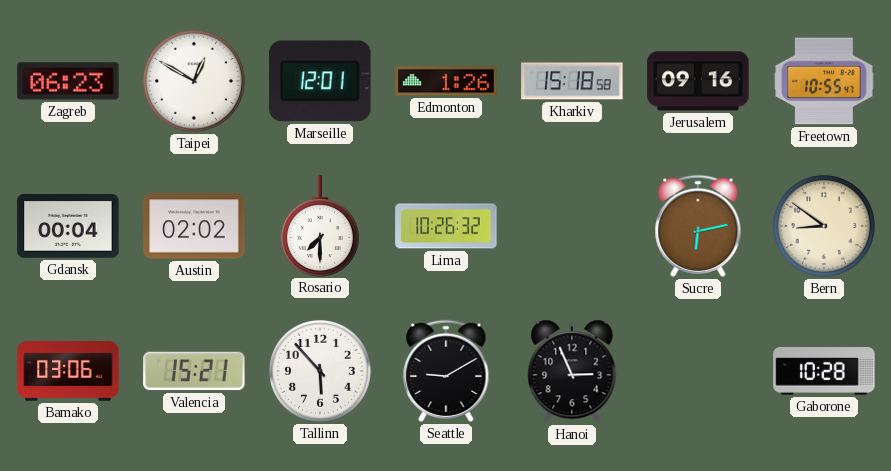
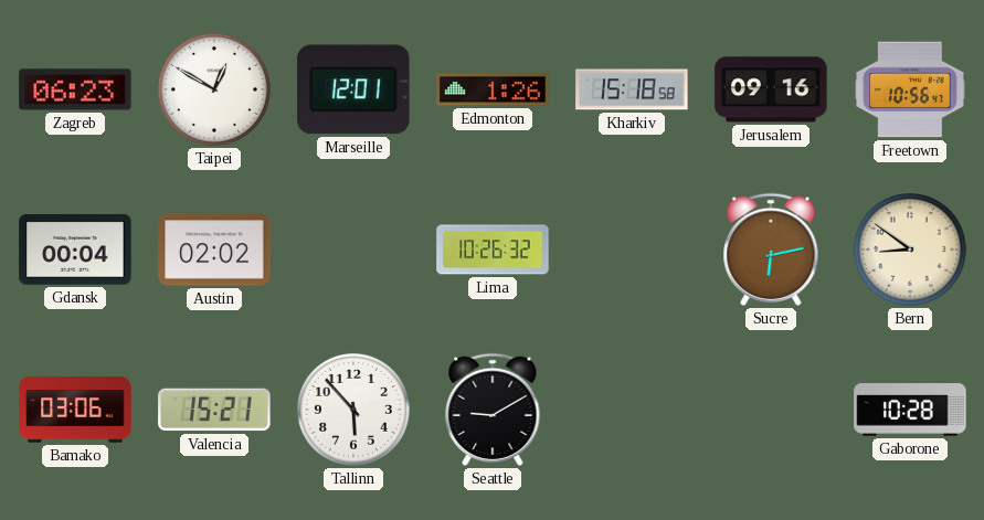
Freetown: 10:55 -> 10:56 (910, 89)
Rosario: 7:30 -> none (320, 226)
Hanoi: 2:56 -> none (572, 371)
